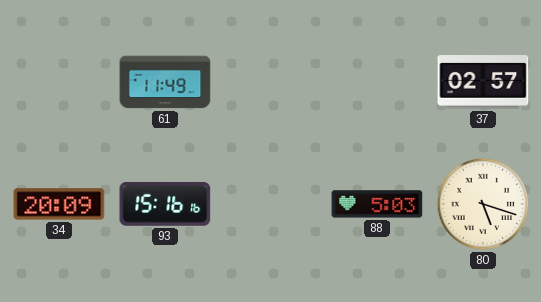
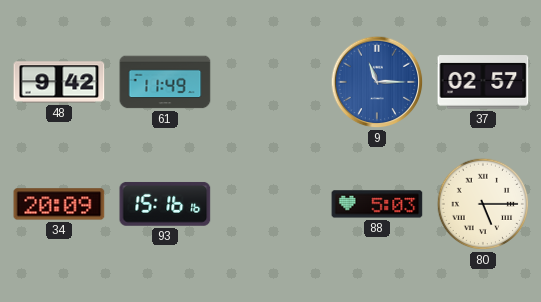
48: none -> 9:42 (59, 82)
9: none -> 11:15 (377, 82)
80: 5:18 -> 5:15 (483, 204)
